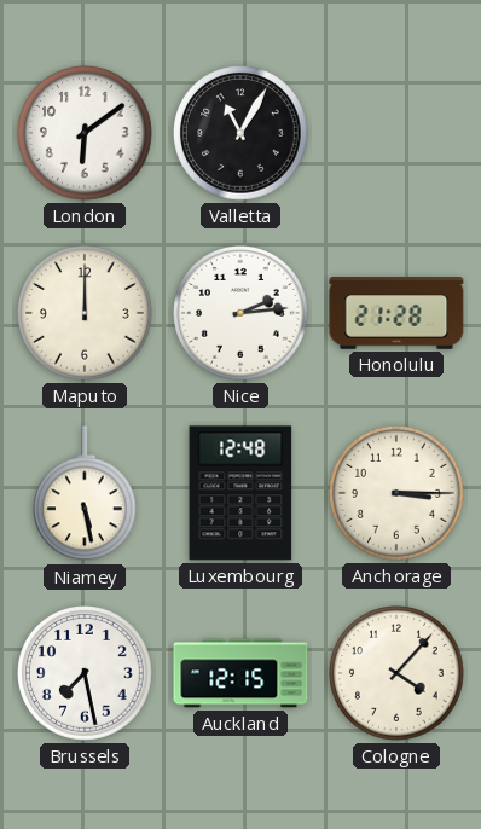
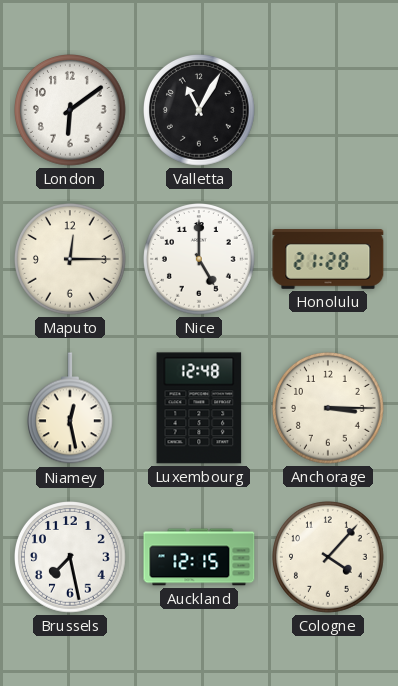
Maputo: 12:00 -> 12:15 (71, 260)
Nice: 2:14 -> 5:00 (200, 260)
Niamey: 5:28 -> 12:28 (70, 409)
